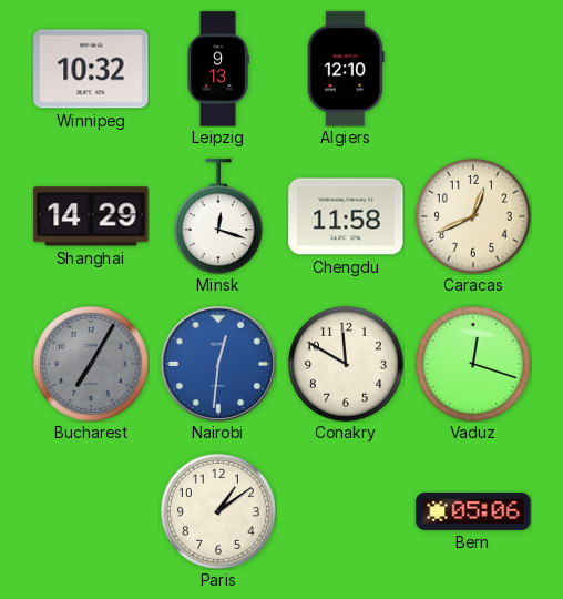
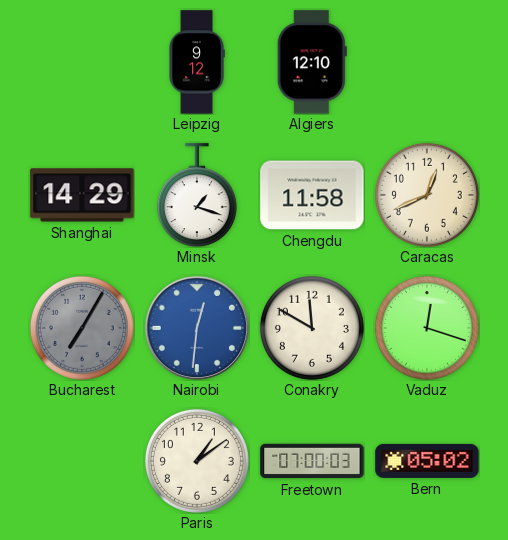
Winnipeg: 10:32 -> none (91, 69)
Leipzig: 9:13 -> 9:12 (197, 62)
Minsk: 12:18 -> 1:18 (197, 195)
Freetown: none -> 07:00 (312, 461)
Bern: 05:06 -> 05:02 (427, 461)
